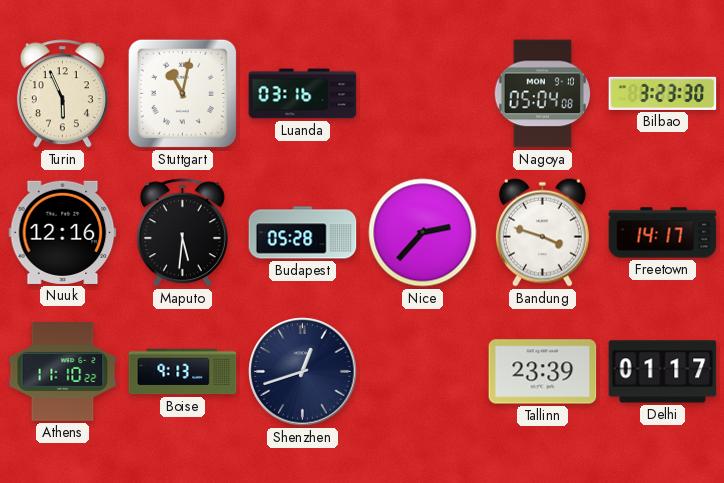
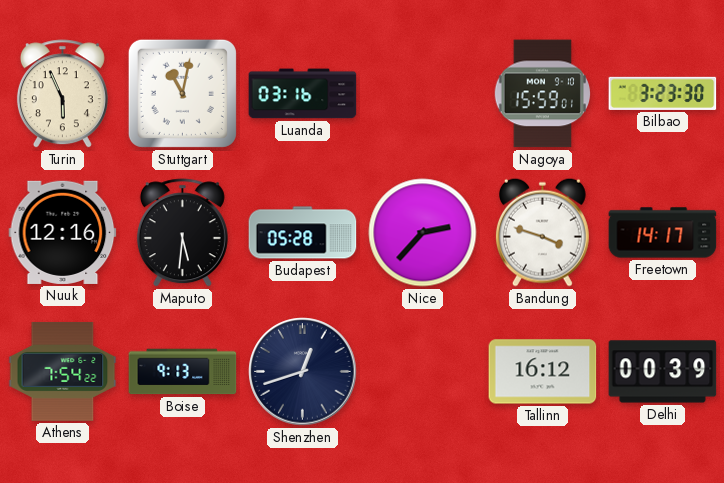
Nagoya: 05:04 -> 15:59 (542, 94)
Athens: 11:10 -> 7:54 (63, 371)
Tallinn: 23:39 -> 16:12 (543, 372)
Delhi: 01:17 -> 00:39 (663, 372)
